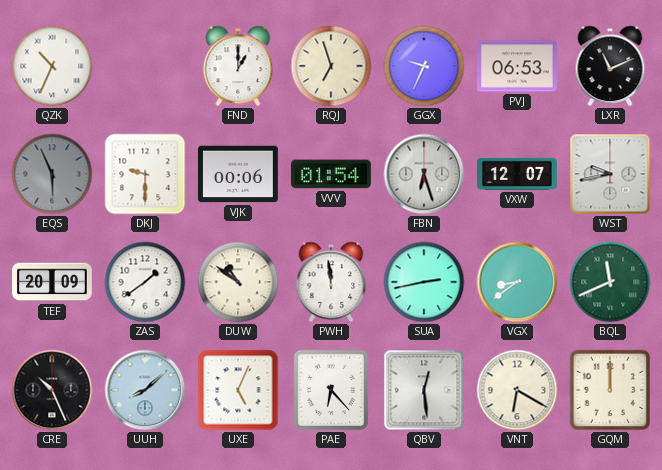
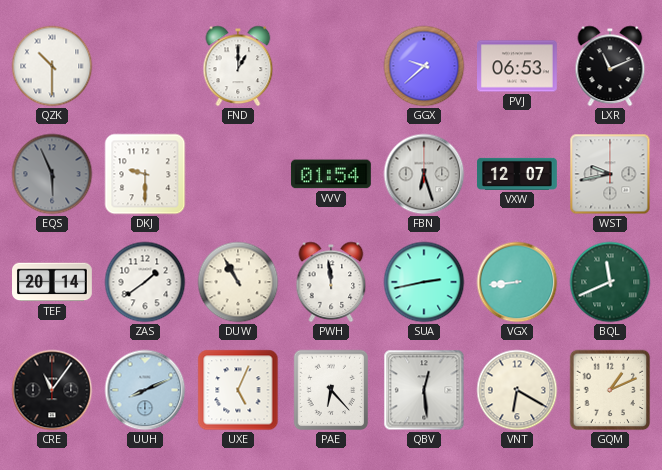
QZK: 10:34 -> 10:30 (52, 66)
RQJ: 6:57 -> none (331, 66)
GGX: 9:34 -> 9:38 (424, 66)
VJK: 00:06 -> none (238, 174)
TEF: 20:09 -> 20:14 (53, 282)
DUW: 10:51 -> 10:55 (238, 282)
VGX: 8:39 -> 8:44 (517, 282)
CRE: 10:26 -> 11:06 (52, 390)
UUH: 8:08 -> 8:11 (145, 390)
GQM: 12:00 -> 1:11 (610, 390)
